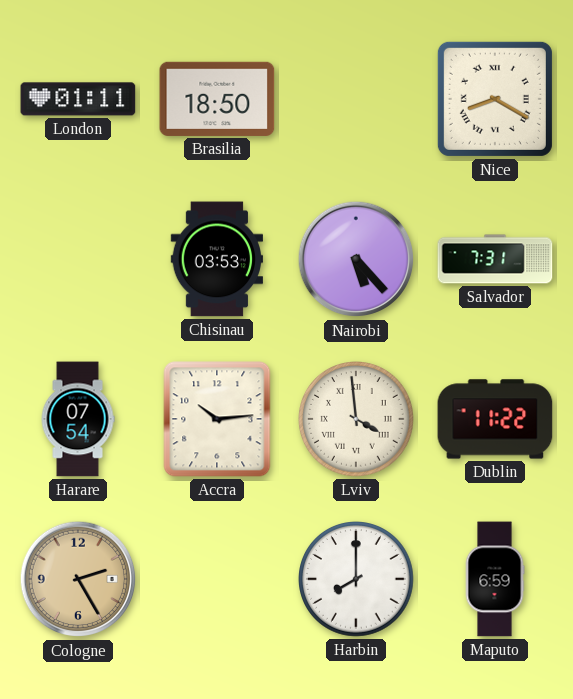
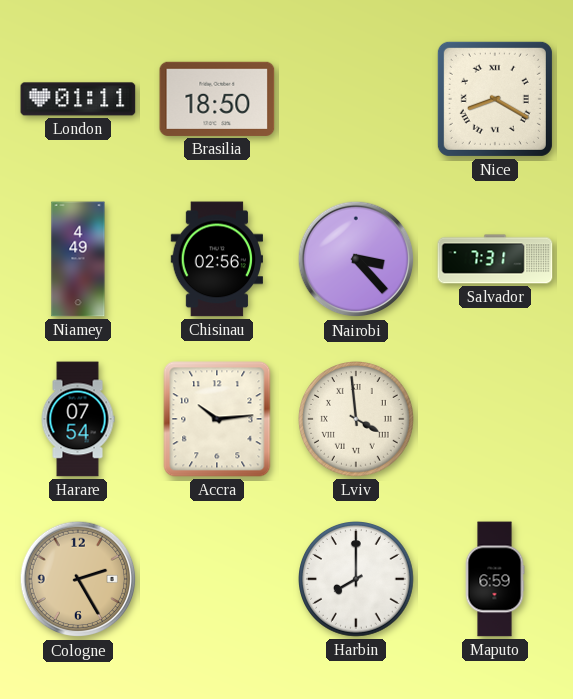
Niamey: none -> 4:49 (78, 259)
Chisinau: 03:53 -> 02:56 (216, 259)
Nairobi: 5:23 -> 3:23 (356, 259)
Dublin: 11:22 -> none (495, 419)
